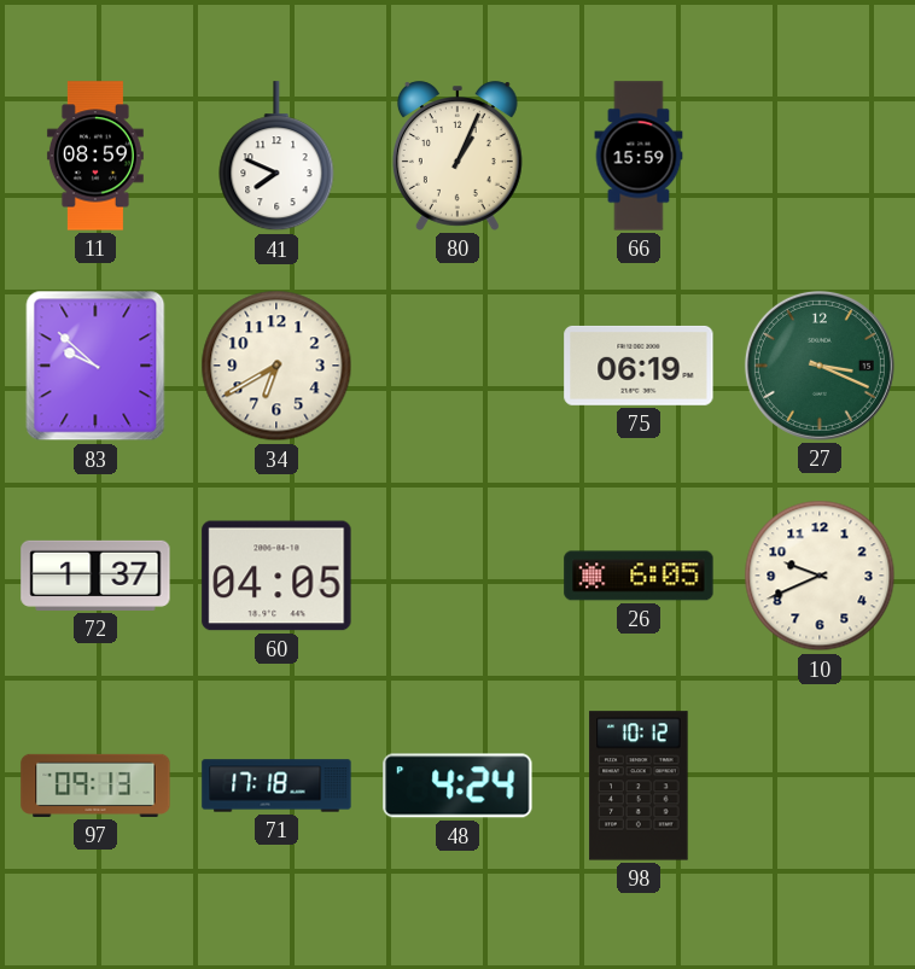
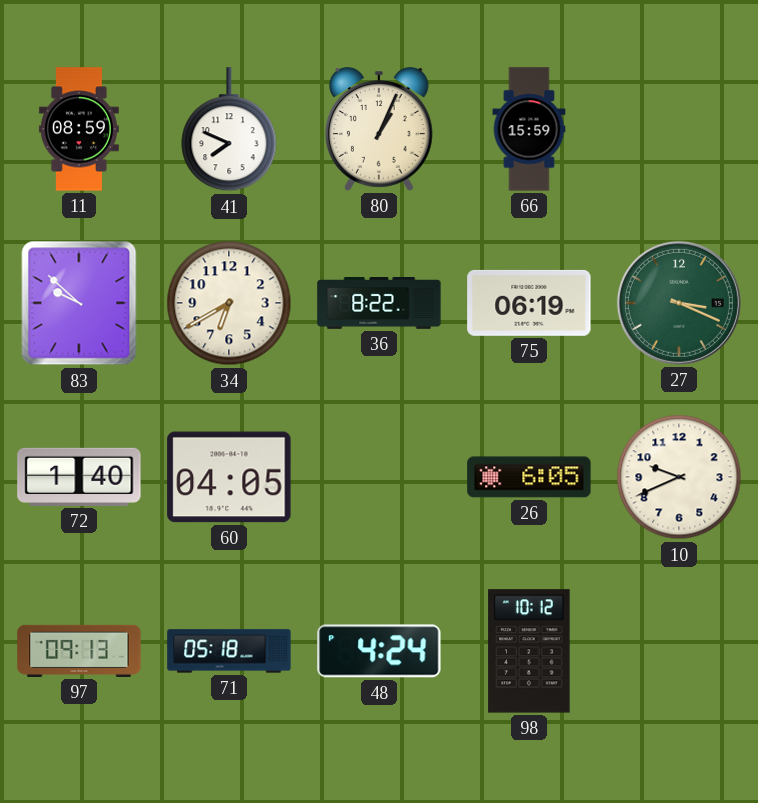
36: none -> 8:22 (379, 304)
72: 1:37 -> 1:40 (79, 477)
71: 17:18 -> 05:18 (229, 651)
